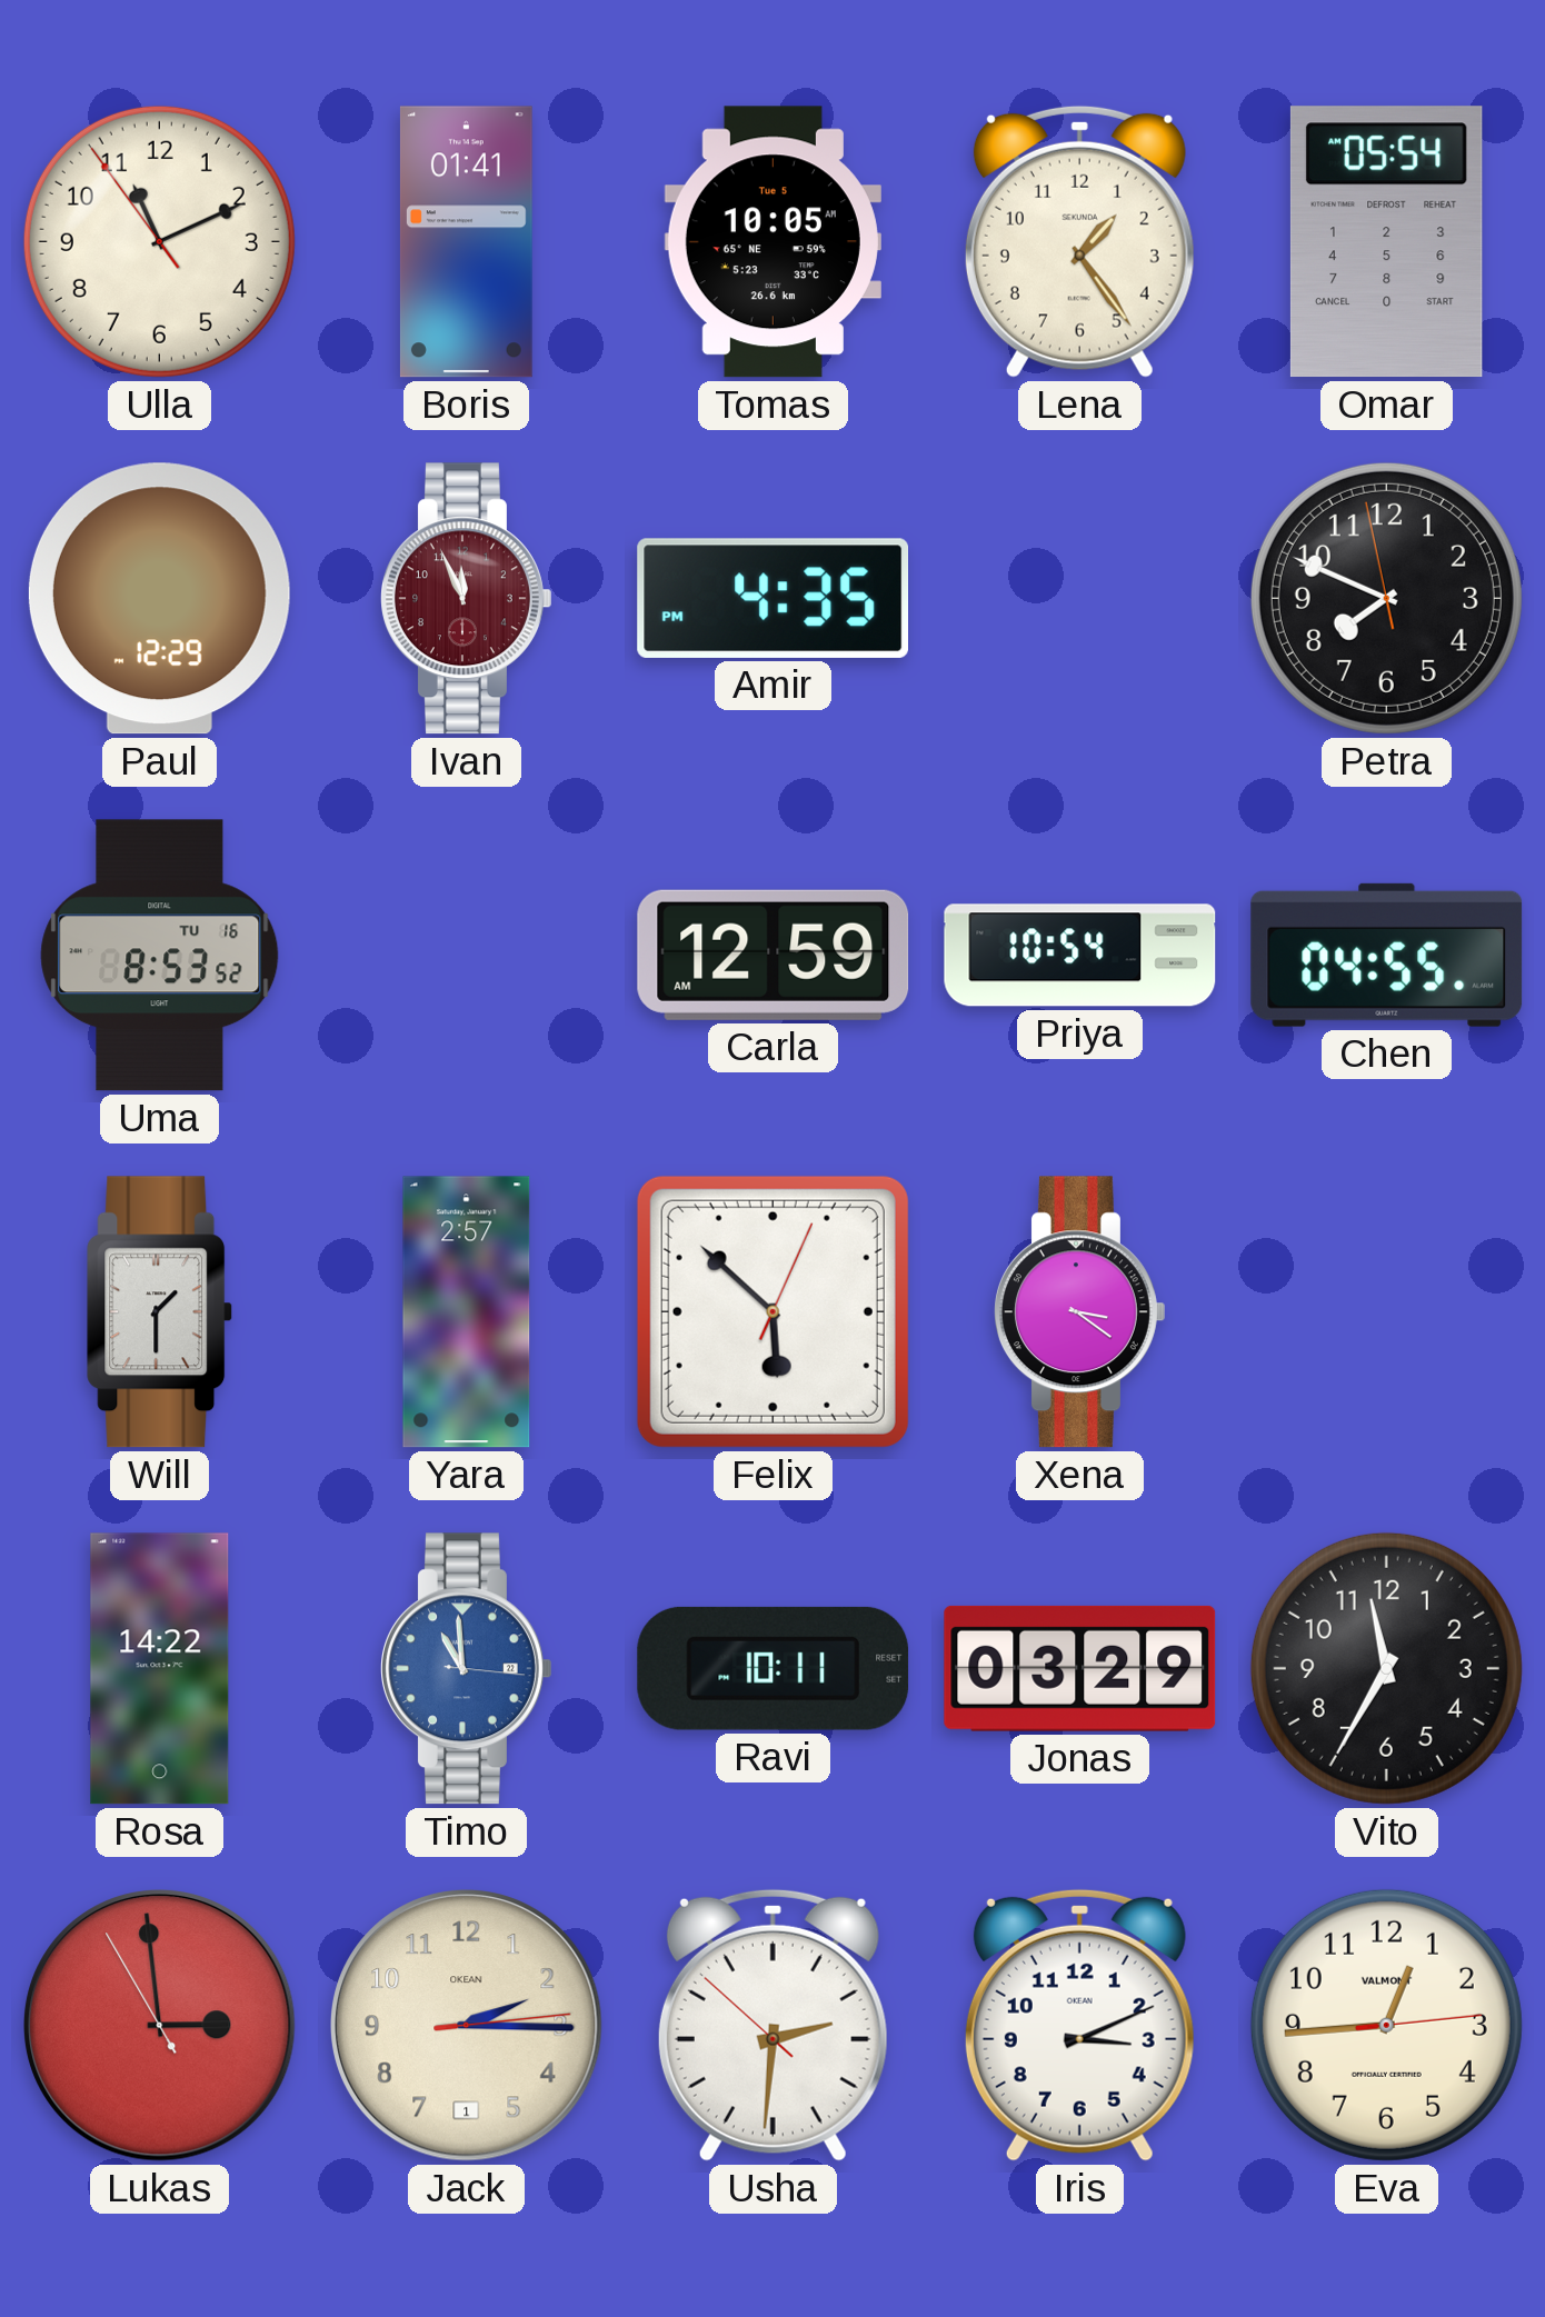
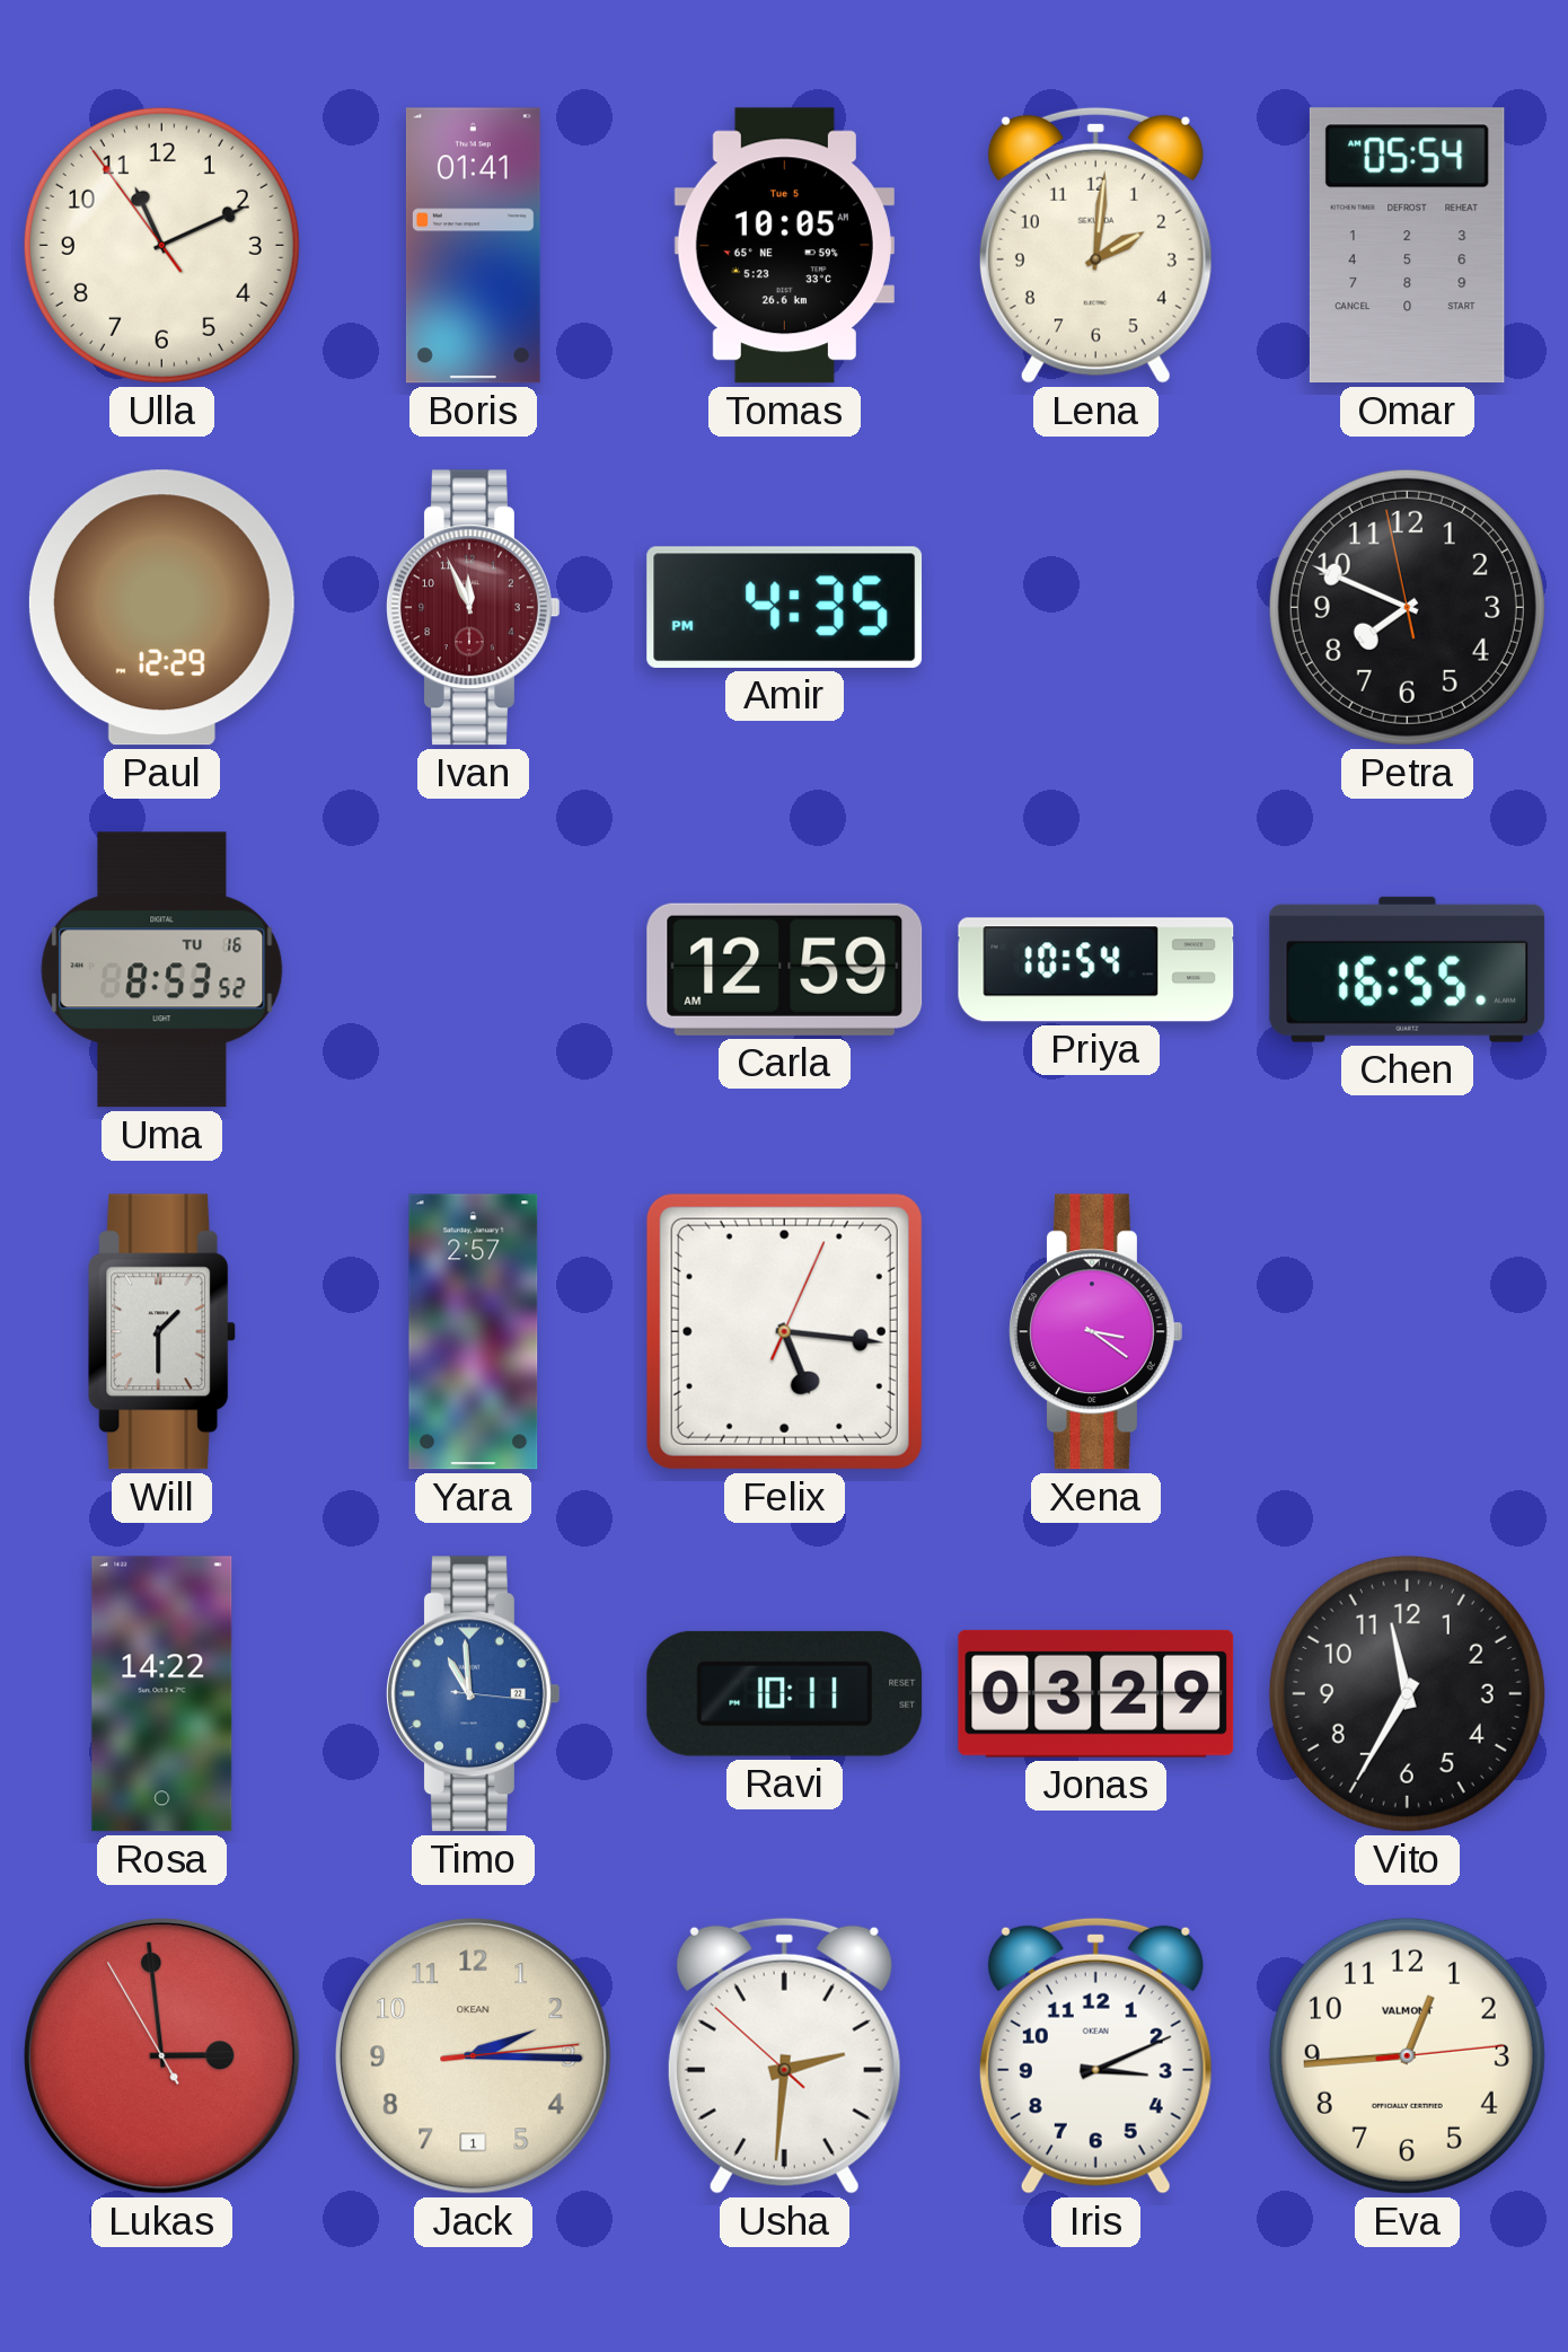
Lena: 1:24 -> 2:01 (1095, 245)
Chen: 04:55 -> 16:55 (1408, 969)
Felix: 5:52 -> 5:16 (784, 1331)
